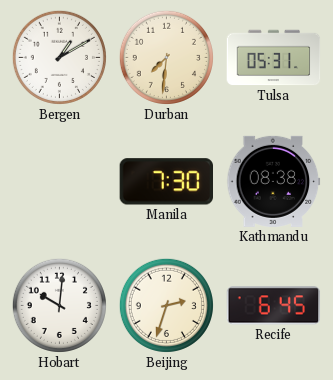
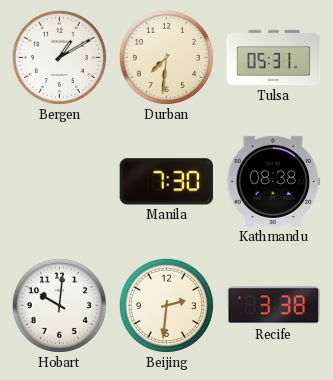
Beijing: 2:33 -> 2:31 (166, 305)
Recife: 6:45 -> 3:38 (274, 306)
